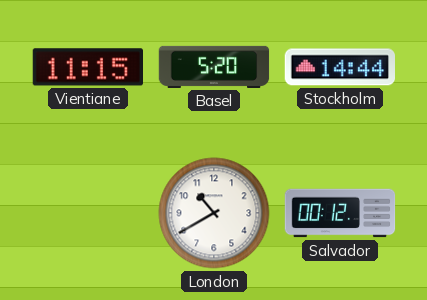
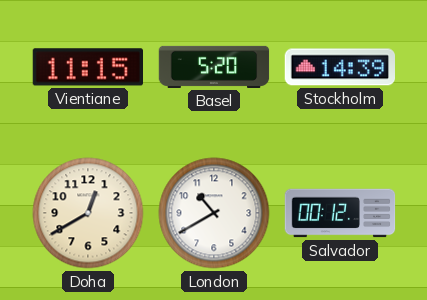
Stockholm: 14:44 -> 14:39 (339, 67)
Doha: none -> 12:40 (88, 213)
